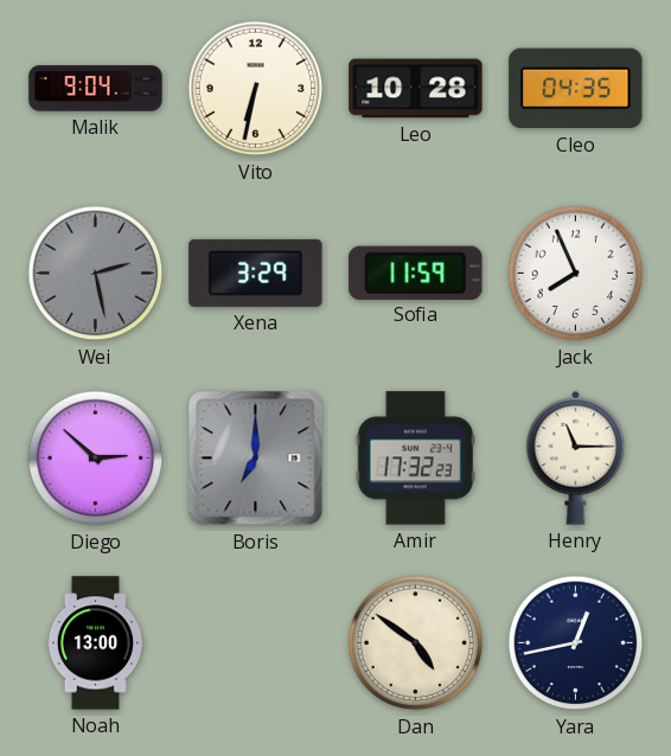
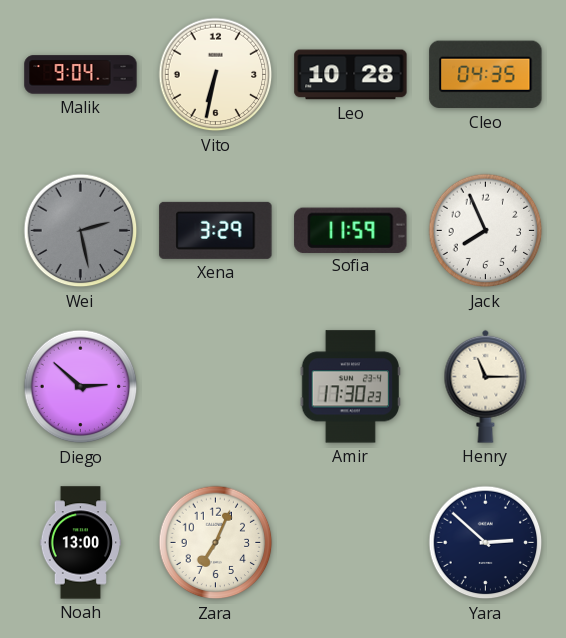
Boris: 7:00 -> none (256, 459)
Amir: 17:32 -> 17:30 (350, 387)
Zara: none -> 7:04 (216, 543)
Dan: 4:51 -> none (416, 643)
Yara: 12:43 -> 2:52 (486, 543)
